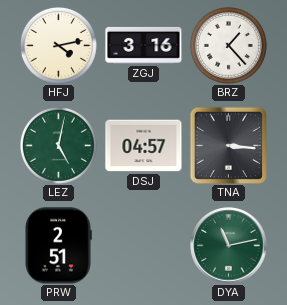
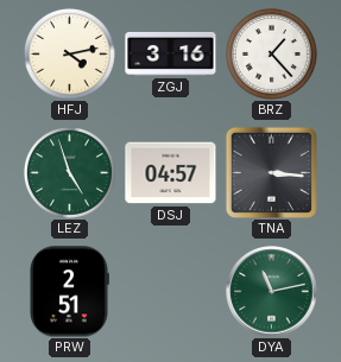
LEZ: 5:02 -> 4:57 (69, 172)
